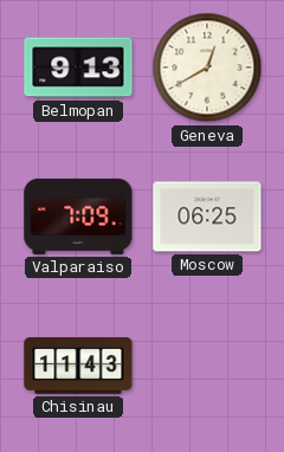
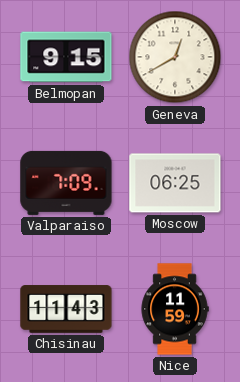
Belmopan: 9:13 -> 9:15 (66, 57)
Nice: none -> 11:59 (175, 309)
